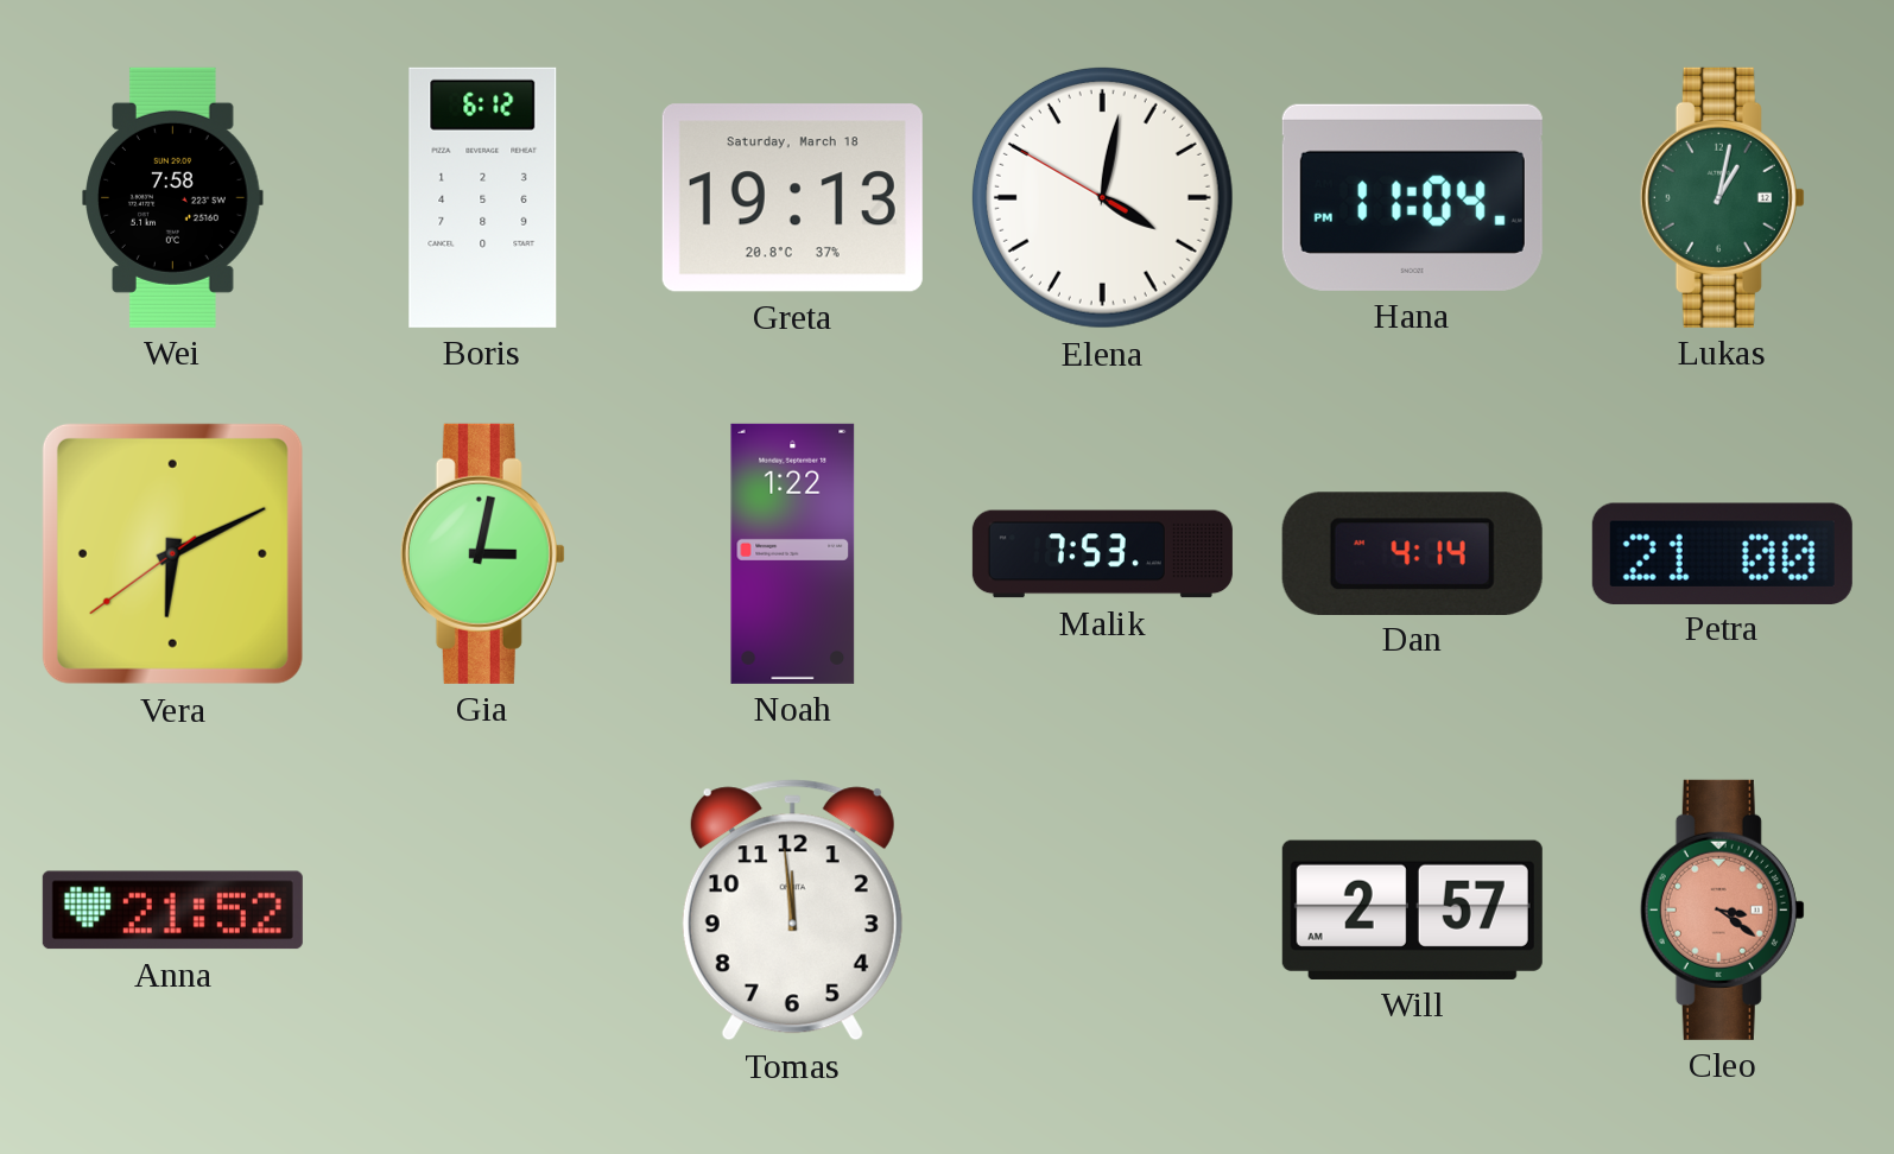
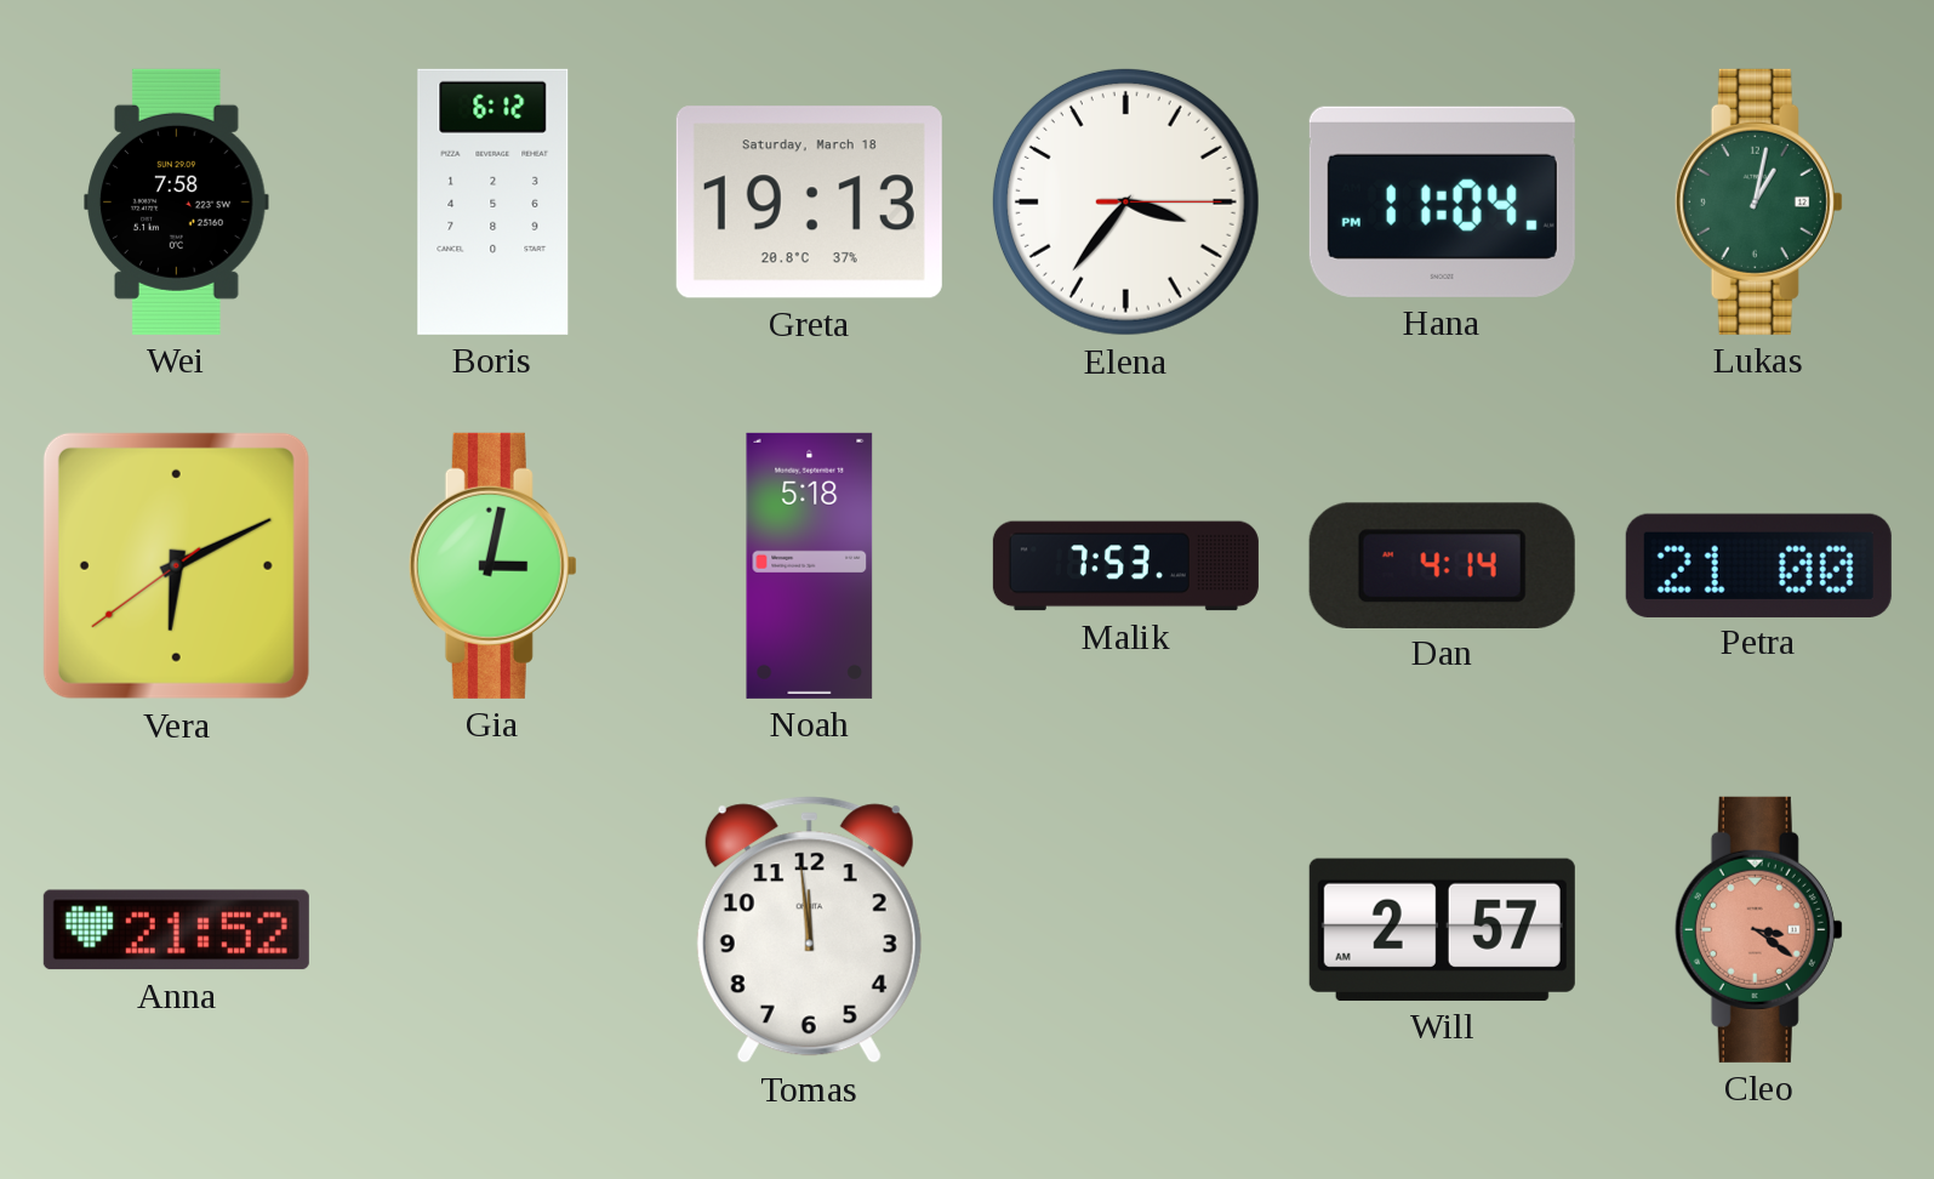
Elena: 4:01 -> 3:36 (1125, 201)
Noah: 1:22 -> 5:18 (810, 565)
